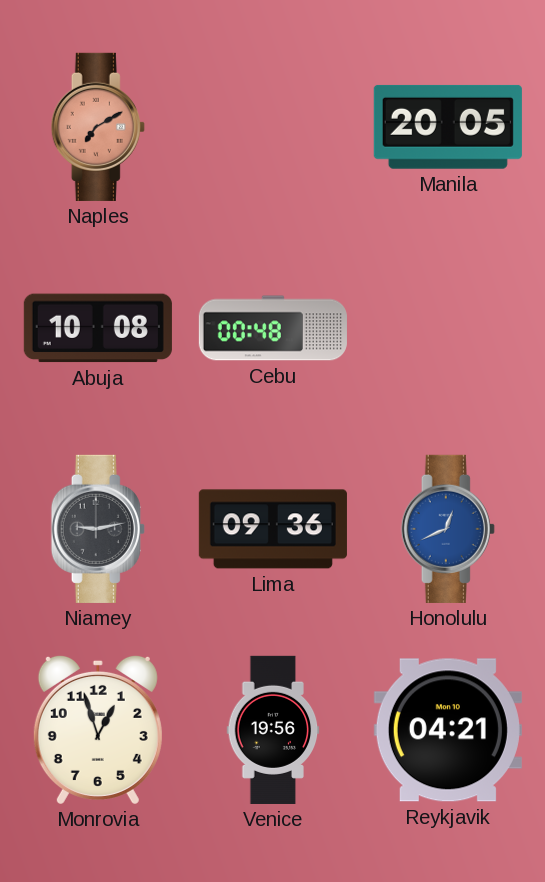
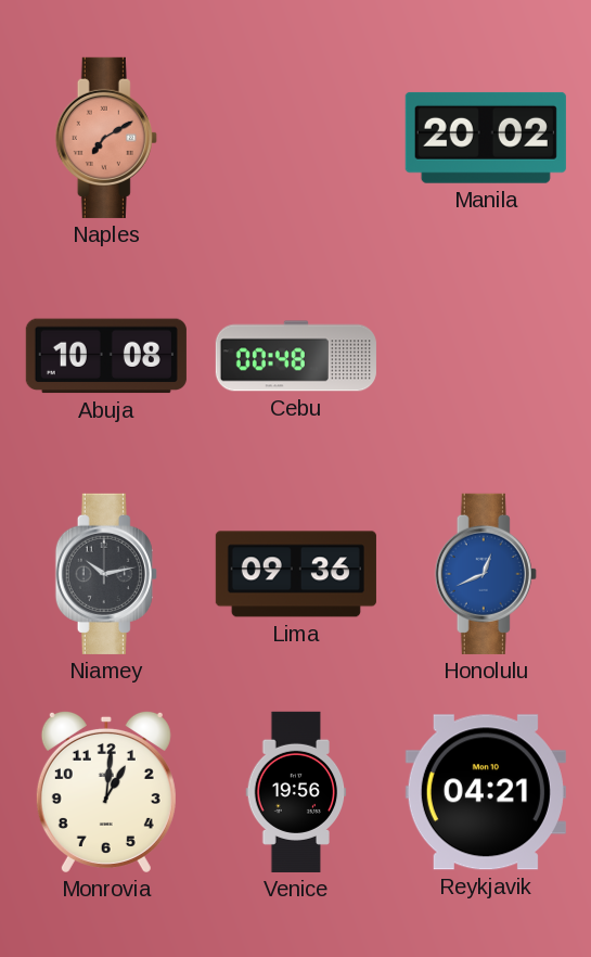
Manila: 20:05 -> 20:02 (486, 138)
Niamey: 9:13 -> 10:13 (106, 574)
Monrovia: 12:57 -> 1:01 (106, 791)
